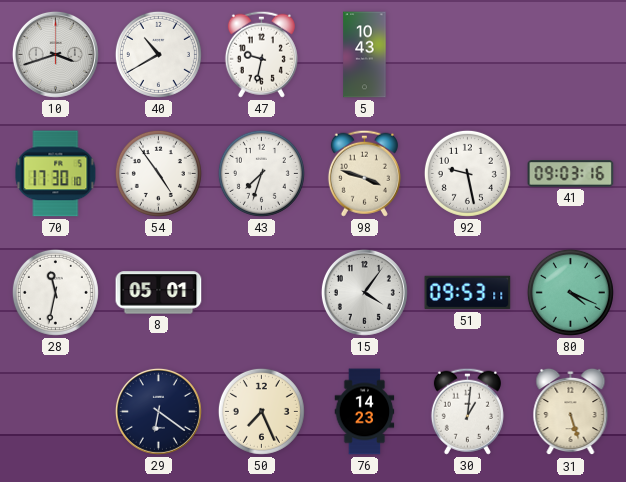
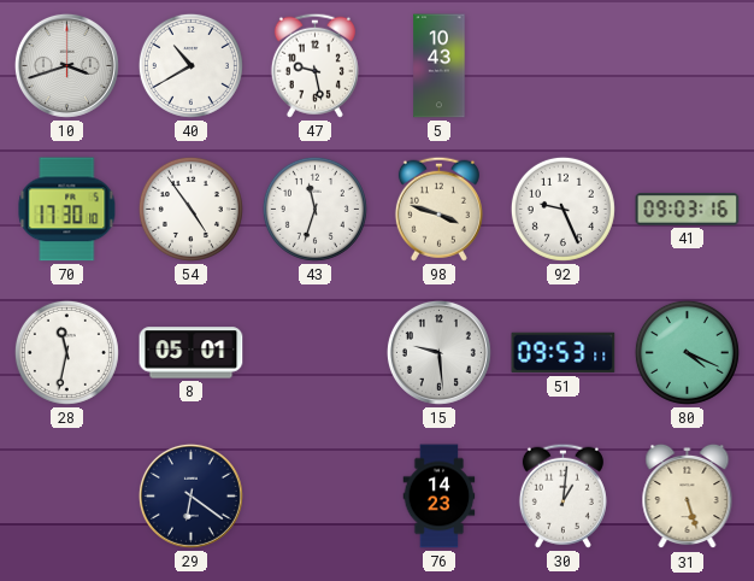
47: 9:32 -> 9:28 (314, 65)
43: 7:33 -> 11:33 (314, 209)
92: 9:28 -> 9:26 (562, 209)
15: 4:06 -> 9:29 (438, 352)
50: 7:26 -> none (261, 411)
